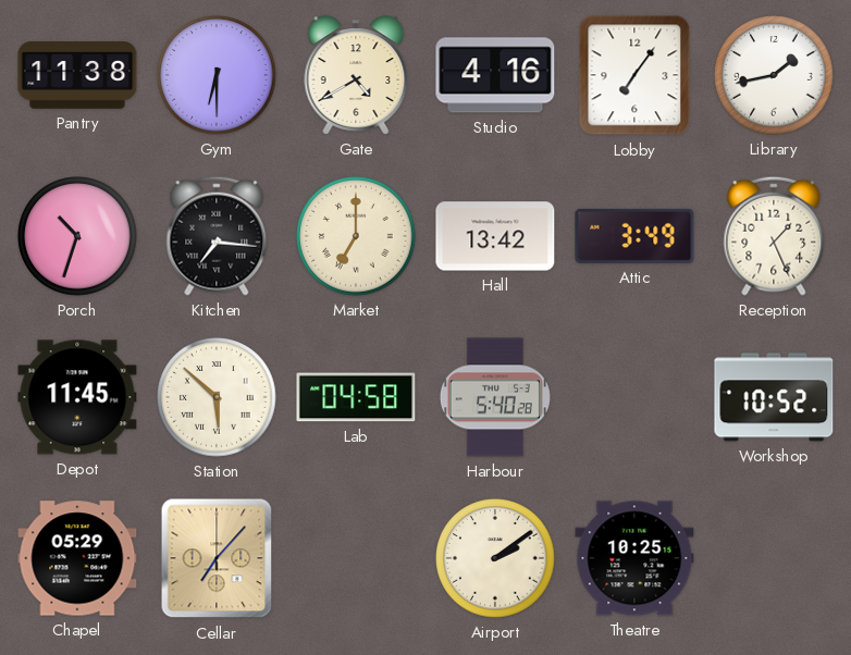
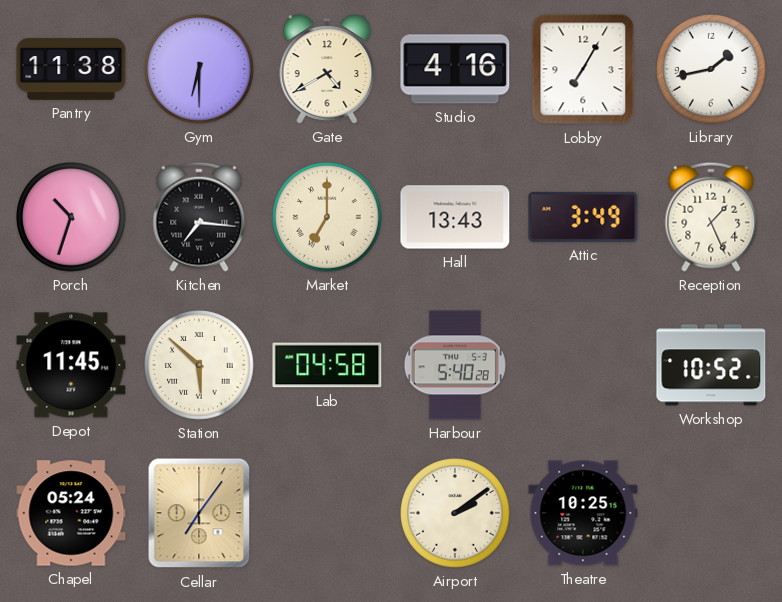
Lobby: 7:06 -> 7:05 (583, 69)
Hall: 13:42 -> 13:43 (455, 217)
Chapel: 05:29 -> 05:24 (71, 513)
Cellar: 7:07 -> 7:06 (199, 513)
